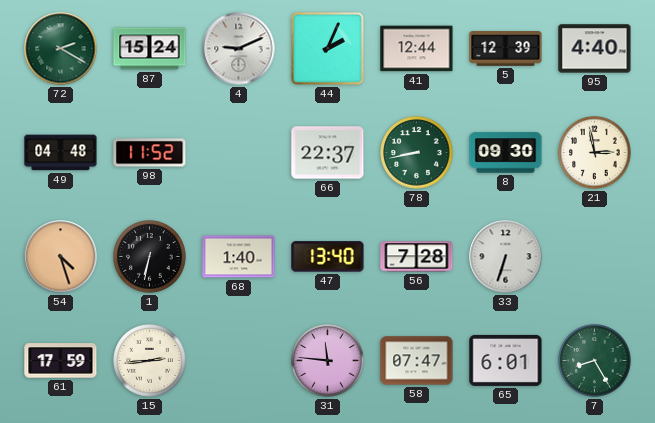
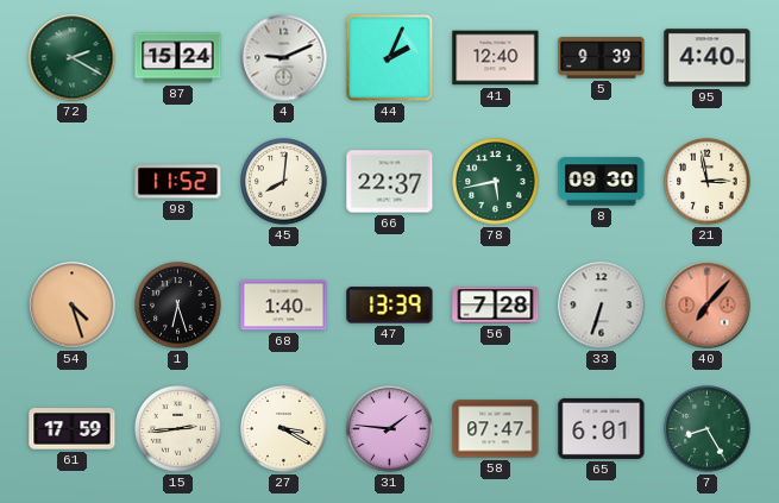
41: 12:44 -> 12:40 (496, 58)
5: 12:39 -> 9:39 (602, 58)
49: 04:48 -> none (61, 153)
45: none -> 8:01 (284, 182)
78: 8:43 -> 5:43 (496, 182)
1: 6:32 -> 6:27 (178, 306)
47: 13:40 -> 13:39 (390, 306)
40: none -> 7:07 (708, 306)
27: none -> 3:20 (284, 429)
31: 11:46 -> 1:46 (390, 429)
